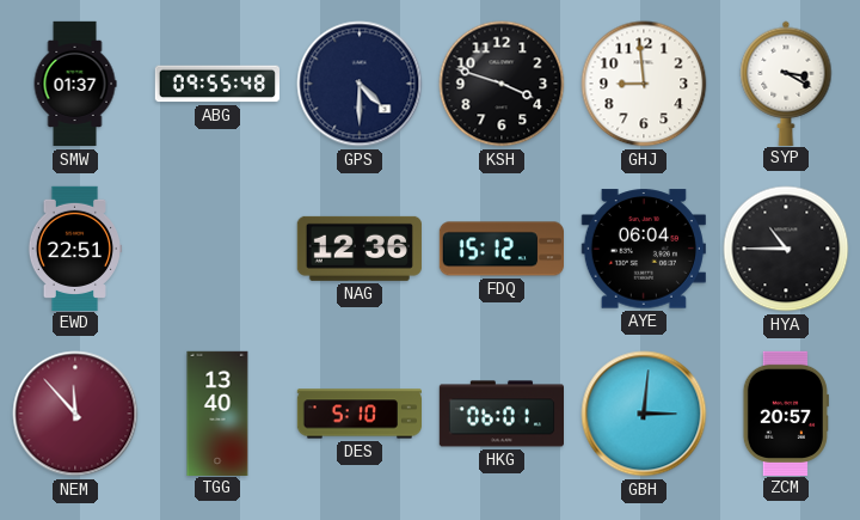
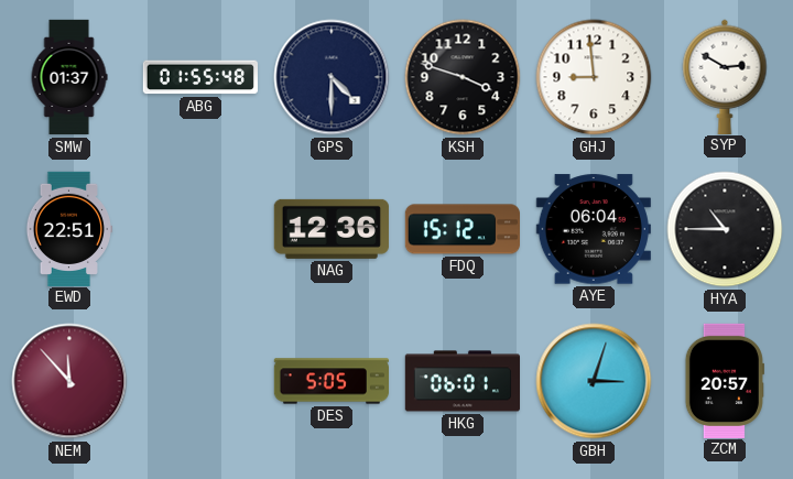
ABG: 09:55 -> 01:55 (199, 77)
SYP: 3:20 -> 2:50 (725, 76)
TGG: 13:40 -> none (217, 412)
DES: 5:10 -> 5:05 (330, 381)
GBH: 3:01 -> 3:03 (594, 381)
